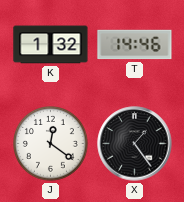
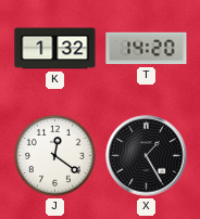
T: 14:46 -> 14:20 (147, 49)
X: 1:24 -> 1:25 (147, 156)
